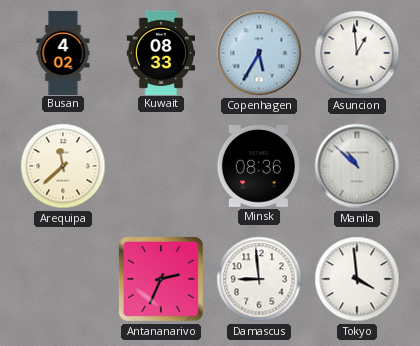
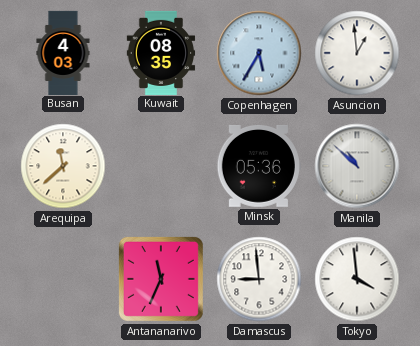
Busan: 4:02 -> 4:03 (63, 52)
Kuwait: 08:33 -> 08:35 (161, 52)
Minsk: 08:36 -> 05:36 (259, 166)
Antananarivo: 2:34 -> 11:34 (161, 279)
